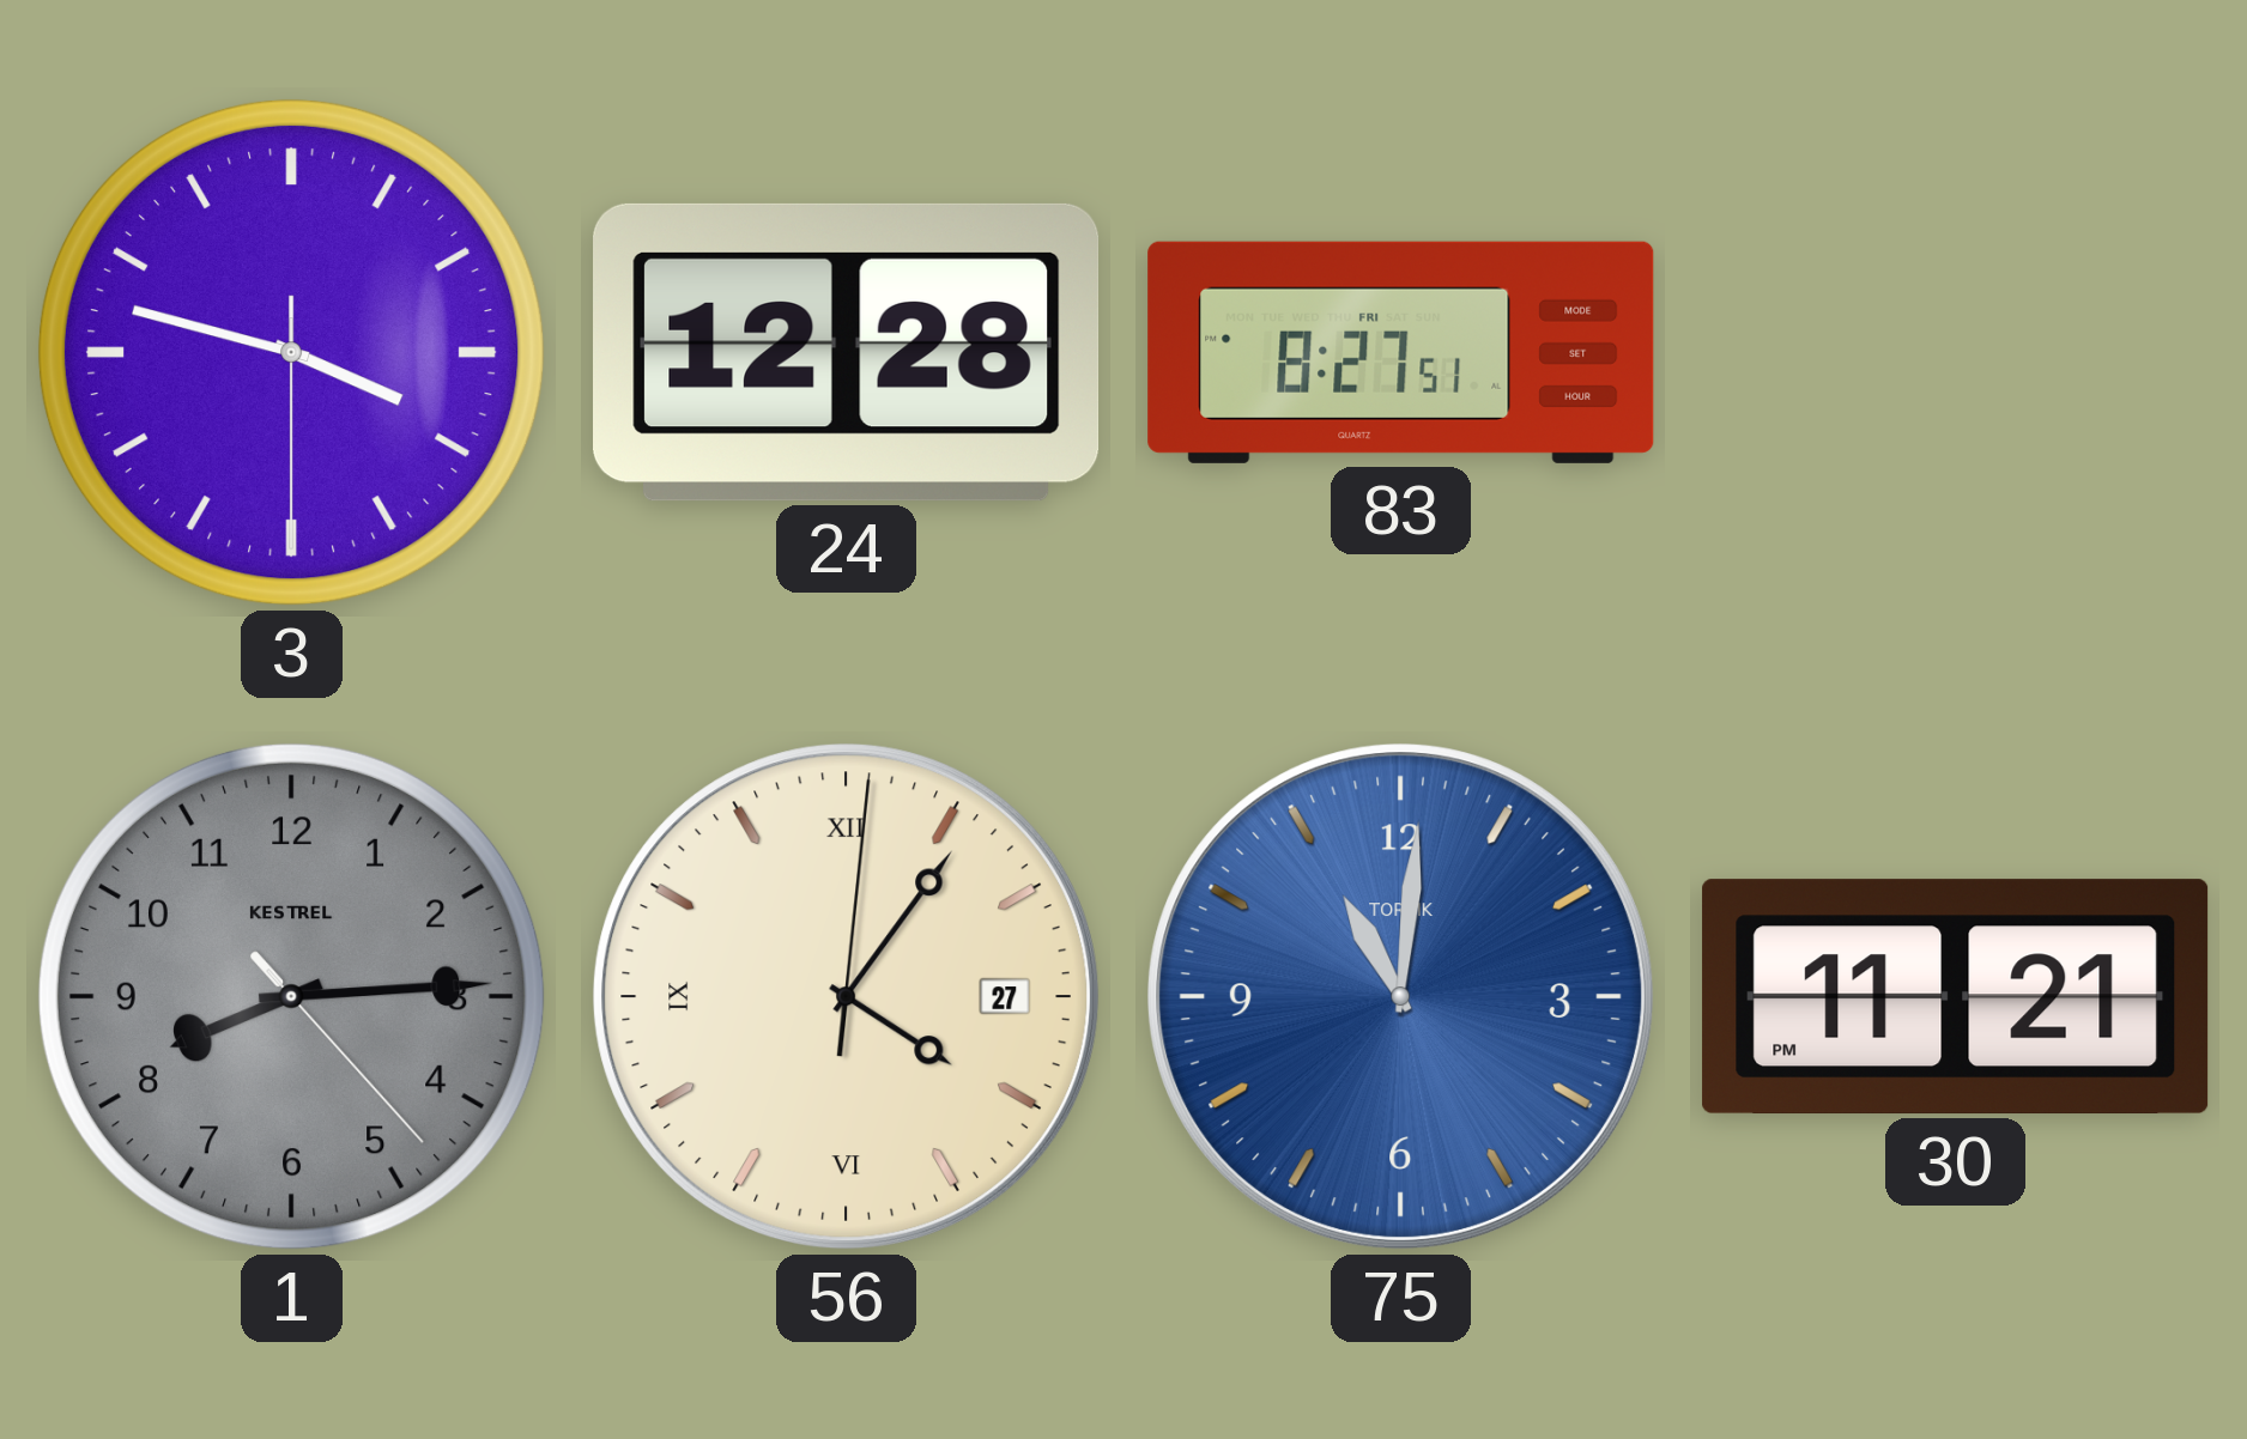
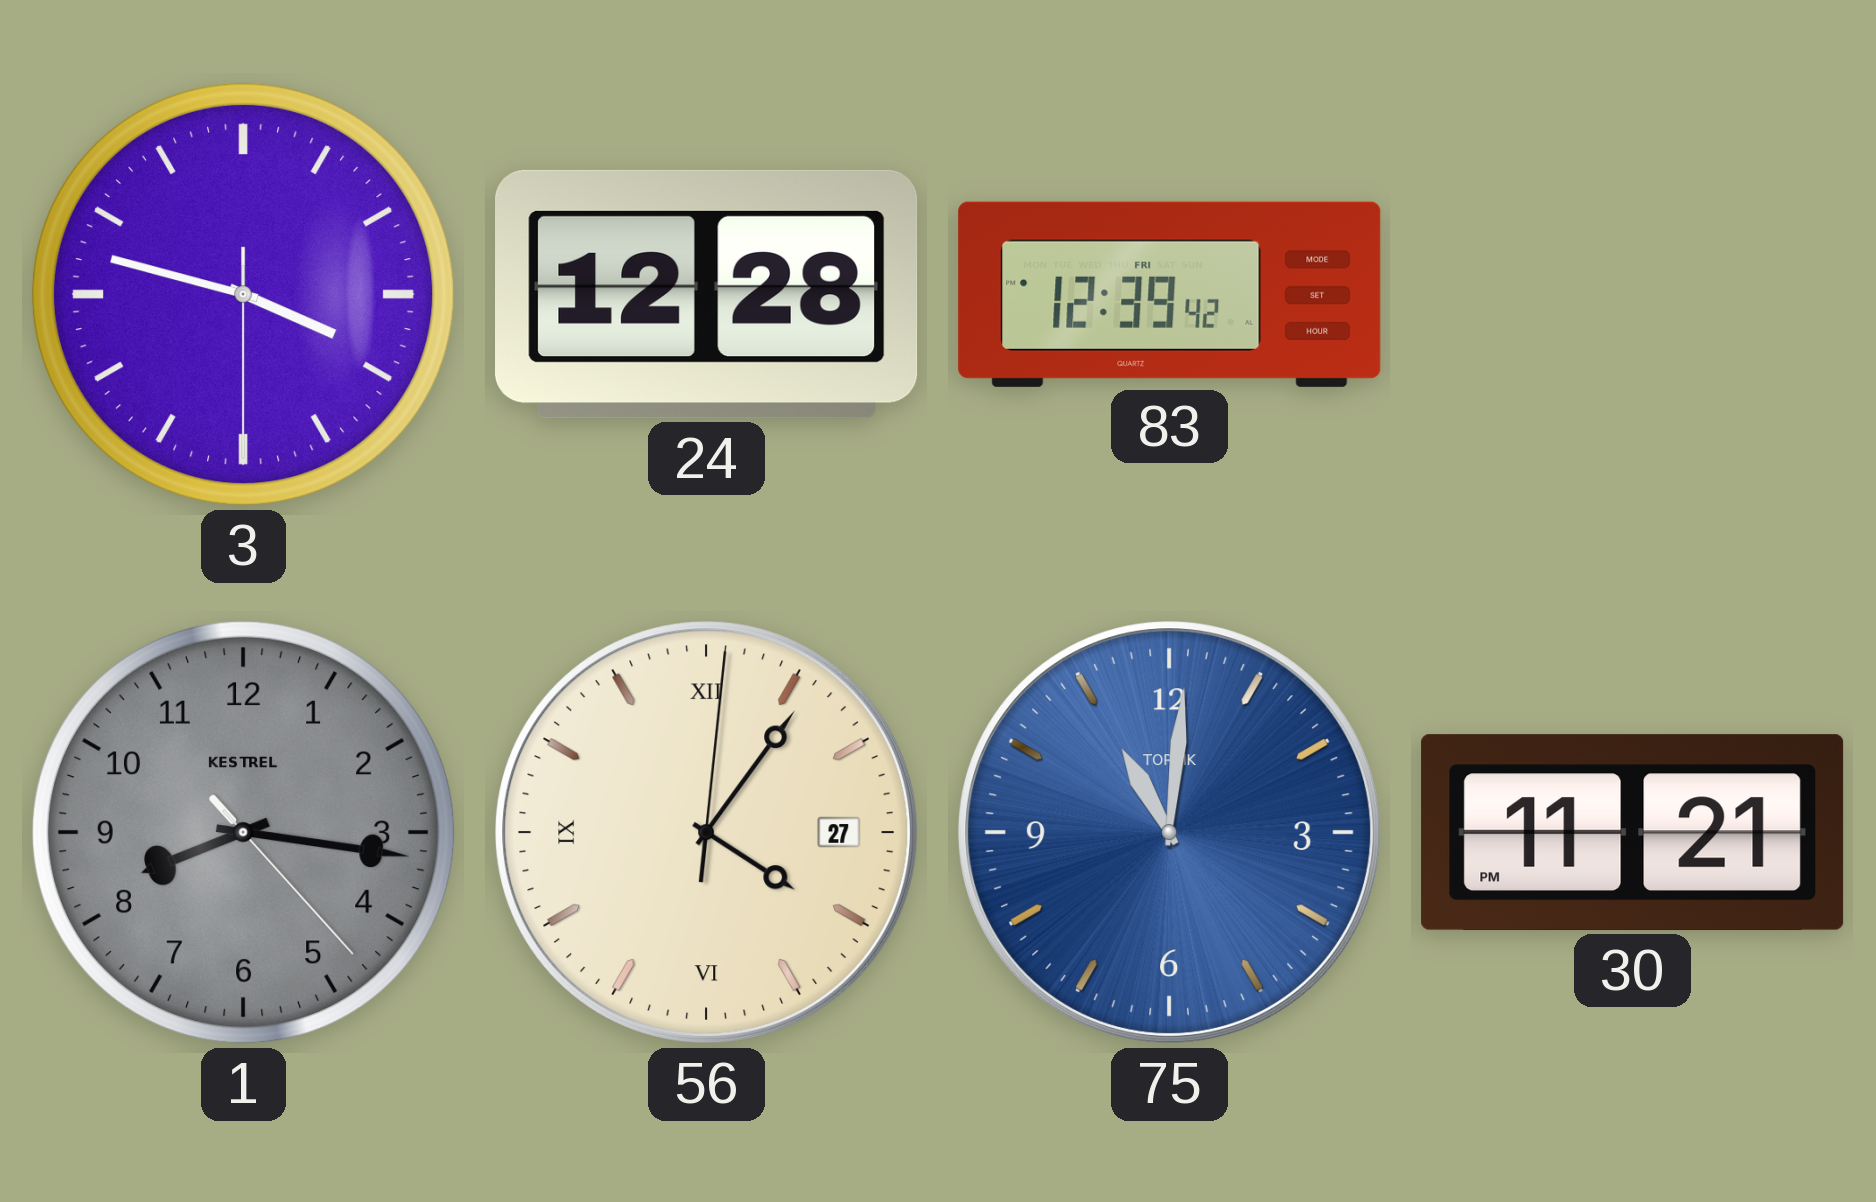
83: 8:27 -> 12:39 (1170, 294)
1: 8:14 -> 8:16 (243, 832)
